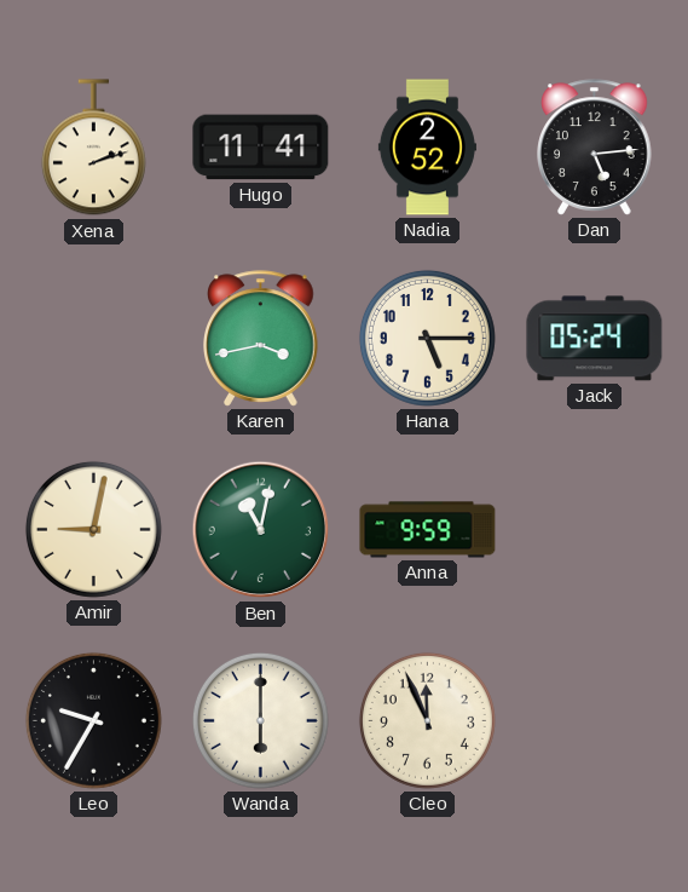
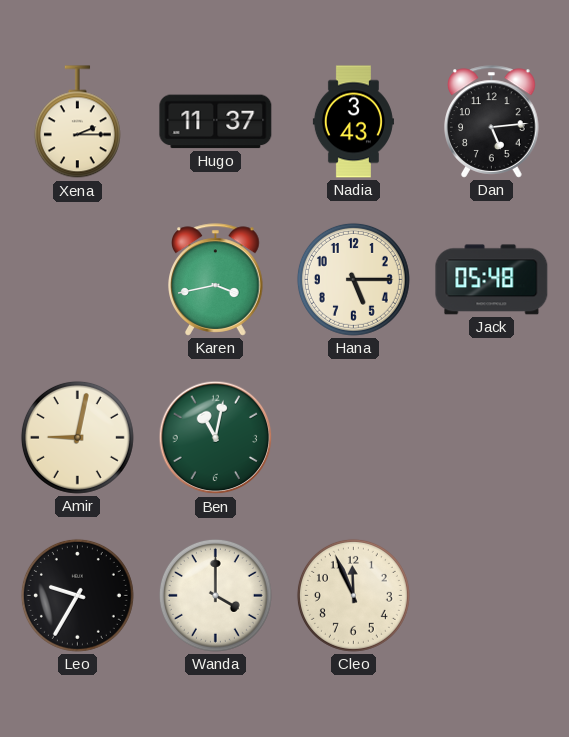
Xena: 2:12 -> 2:15 (77, 122)
Hugo: 11:41 -> 11:37 (216, 122)
Nadia: 2:52 -> 3:43 (353, 122)
Jack: 05:24 -> 05:48 (492, 280)
Anna: 9:59 -> none (428, 530)
Wanda: 6:00 -> 4:00 (215, 595)
